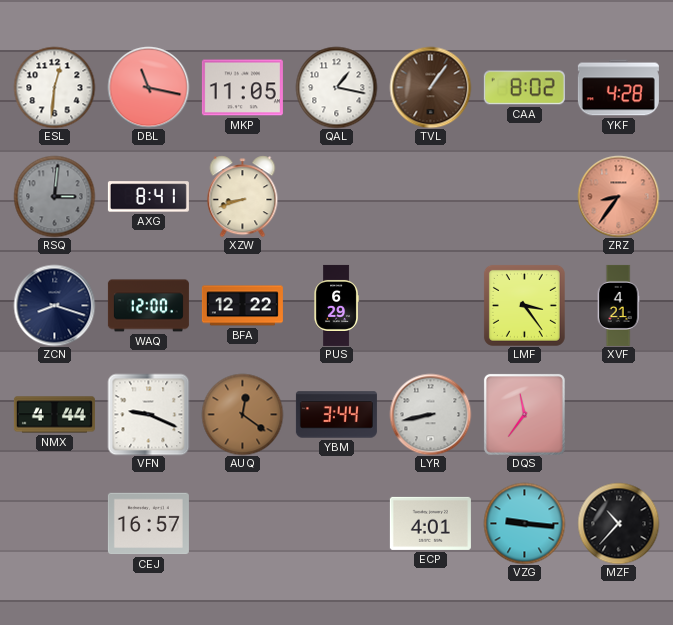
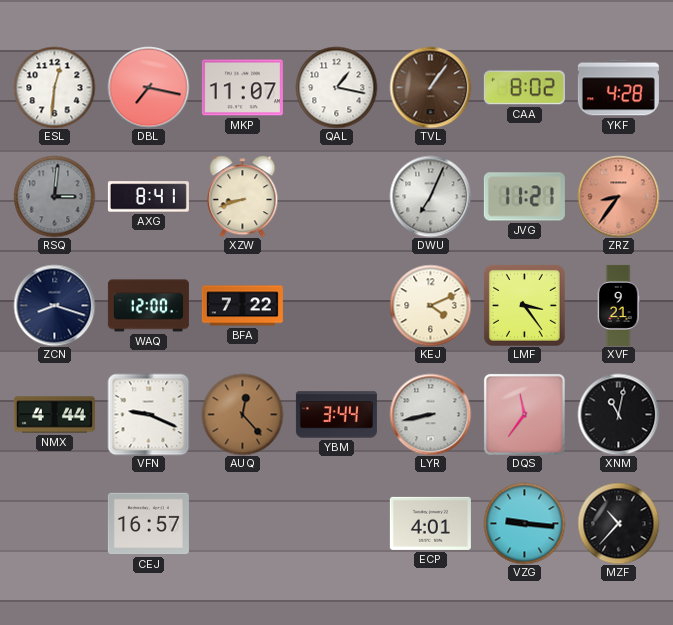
DBL: 11:17 -> 7:17 (148, 87)
MKP: 11:05 -> 11:07 (242, 88)
DWU: none -> 7:04 (430, 196)
JVG: none -> 11:21 (524, 197)
BFA: 12:22 -> 7:22 (242, 306)
PUS: 6:29 -> none (336, 305)
KEJ: none -> 4:11 (430, 305)
XVF: 4:21 -> 9:21 (618, 305)
AUQ: 12:21 -> 12:23 (242, 414)
XNM: none -> 11:02 (618, 414)
